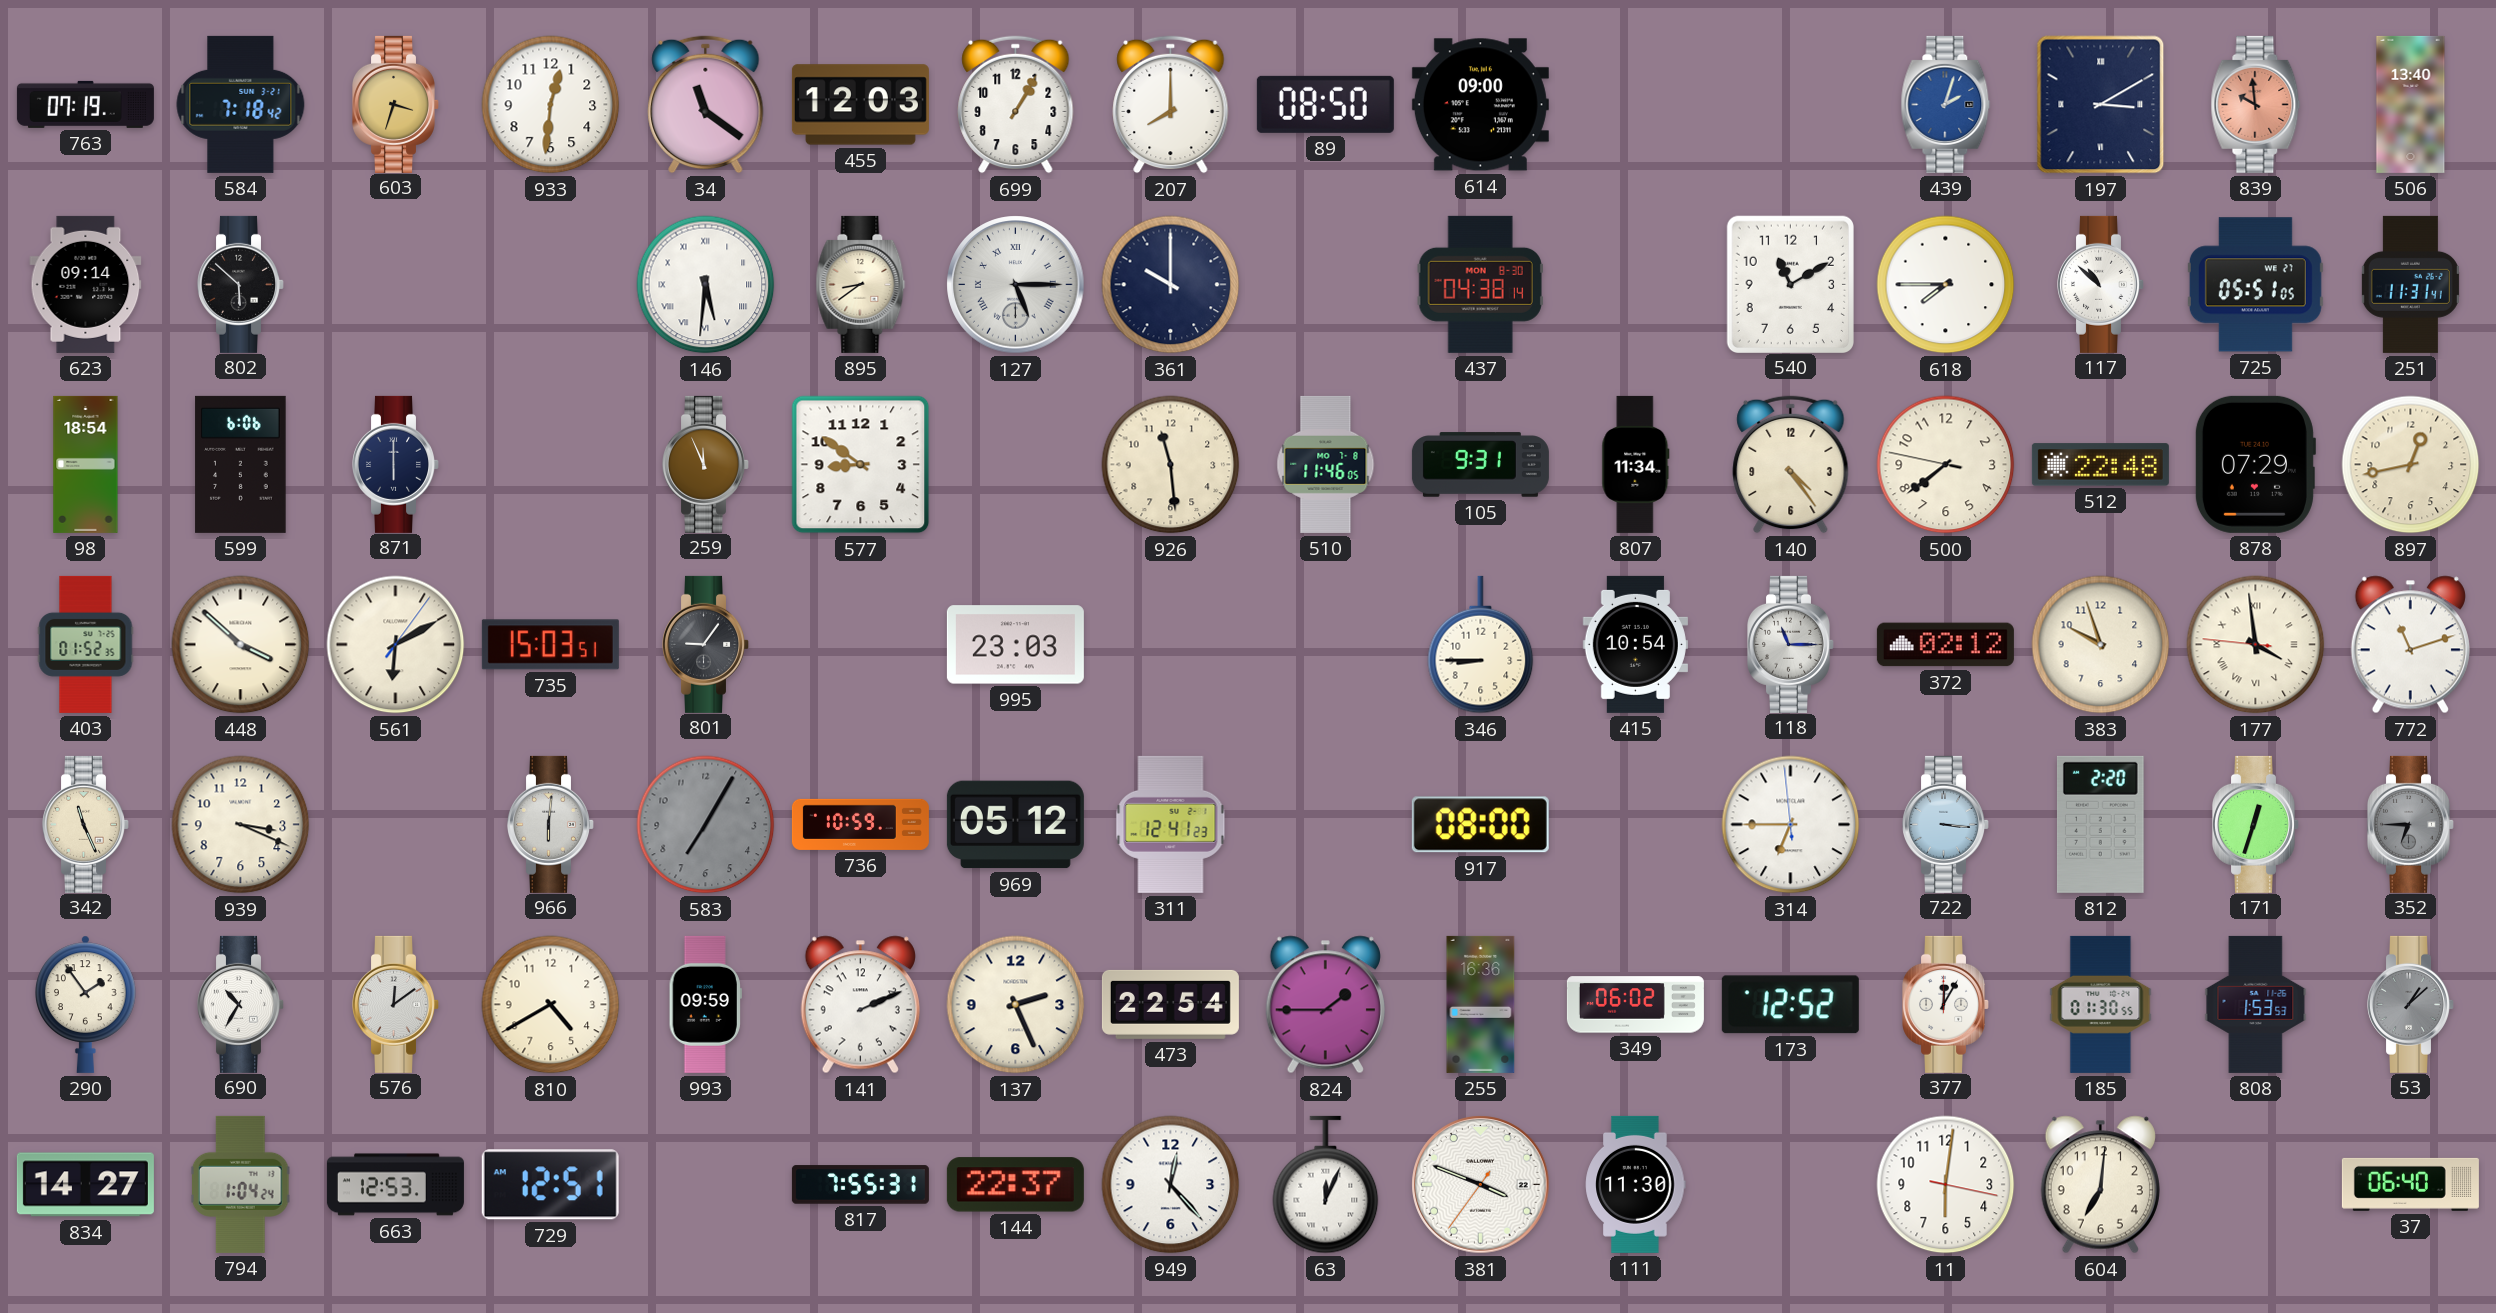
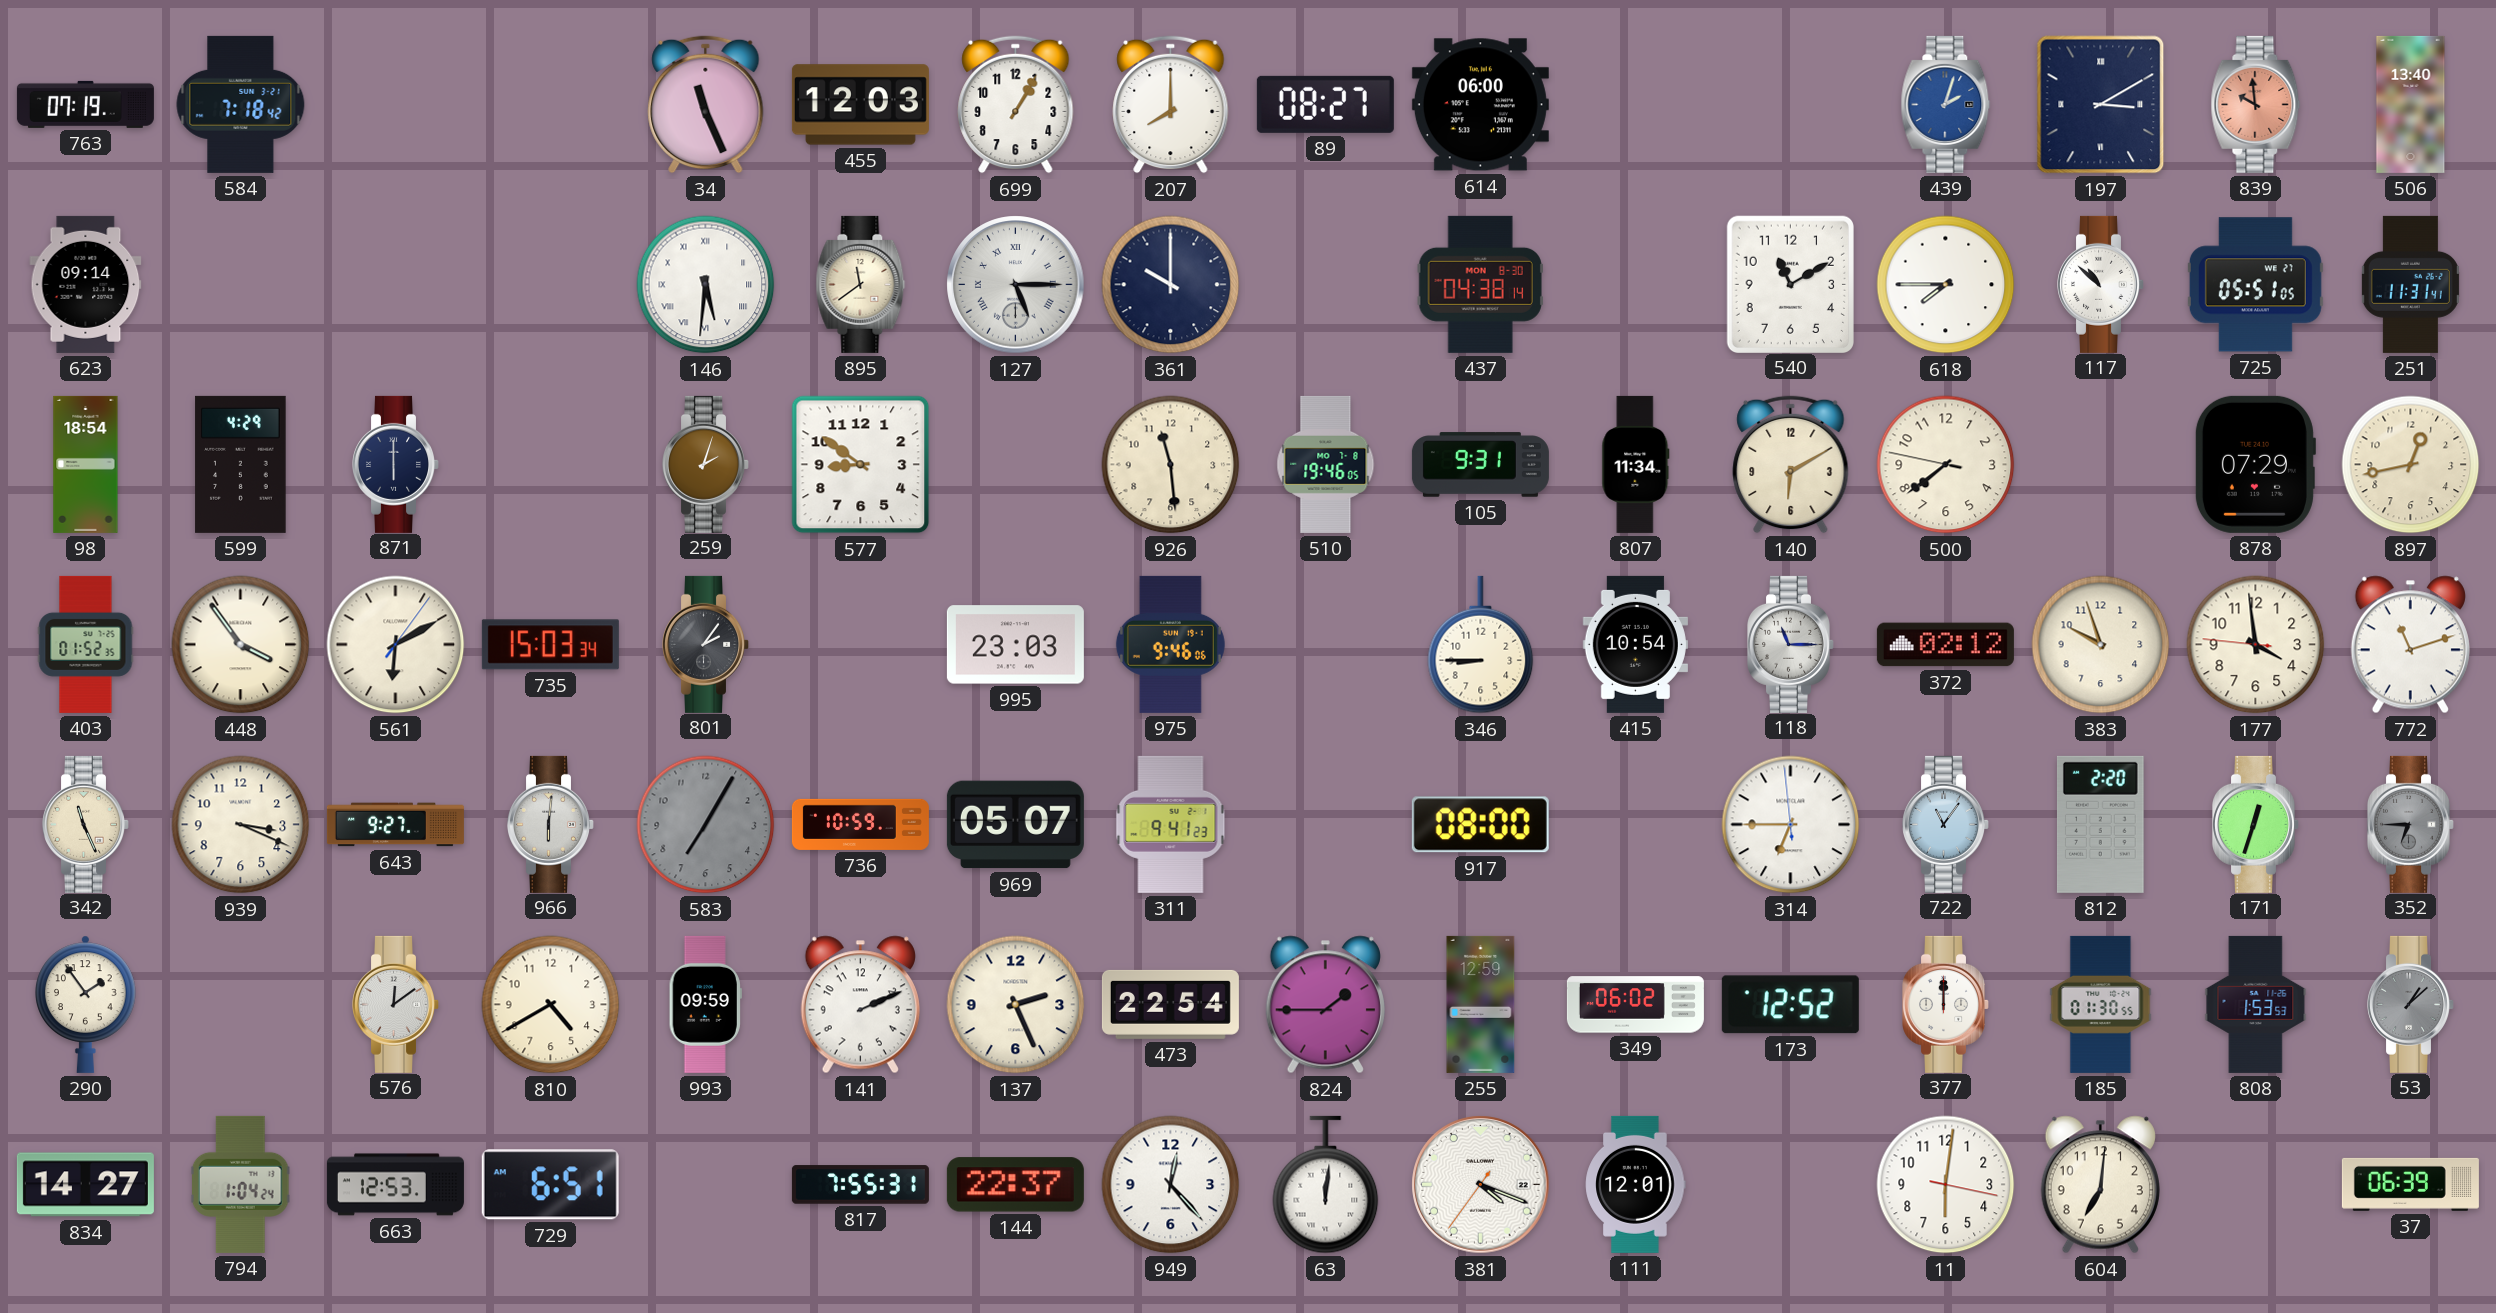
603: 3:33 -> none (396, 104)
933: 12:31 -> none (551, 105)
34: 11:21 -> 11:26 (706, 105)
89: 08:50 -> 08:27 (1325, 104)
614: 09:00 -> 06:00 (1480, 105)
802: 5:52 -> none (241, 284)
895: 8:39 -> 11:39 (861, 284)
599: 6:06 -> 4:29 (241, 464)
259: 11:56 -> 2:03 (706, 464)
510: 11:46 -> 19:46 (1326, 464)
140: 4:24 -> 6:10 (1791, 465)
512: 22:48 -> none (2100, 465)
448: 3:52 -> 3:54 (241, 645)
735: 15:03:51 -> 15:03:34 (550, 645)
801: 9:06 -> 2:06 (706, 644)
975: none -> 9:46 (1170, 644)
177 numerals: Roman -> Arabic (2256, 645)
643: none -> 9:27 (395, 825)
969: 05:12 -> 05:07 (1015, 825)
311: 12:41 -> 9:41 (1171, 824)
722: 3:16 -> 11:06 (1946, 824)
690: 10:35 -> none (241, 1004)
255: 16:36 -> 12:59 (1481, 1004)
377: 12:05 -> 12:00 (1946, 1004)
729: 12:51 -> 6:51 (550, 1185)
63: 12:04 -> 12:01 (1326, 1185)
381: 3:48 -> 4:18 (1481, 1185)
111: 11:30 -> 12:01 (1636, 1184)
37: 06:40 -> 06:39 (2410, 1184)
